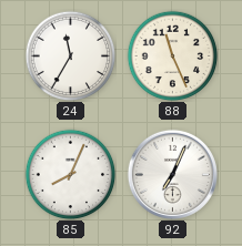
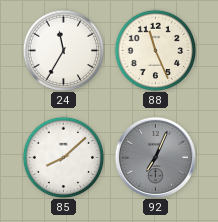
85: 8:04 -> 8:08 (63, 157)
92 dial: white -> grey (155, 157)
